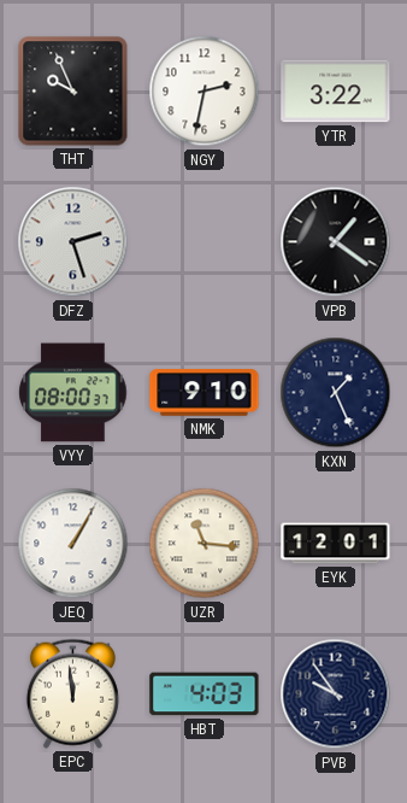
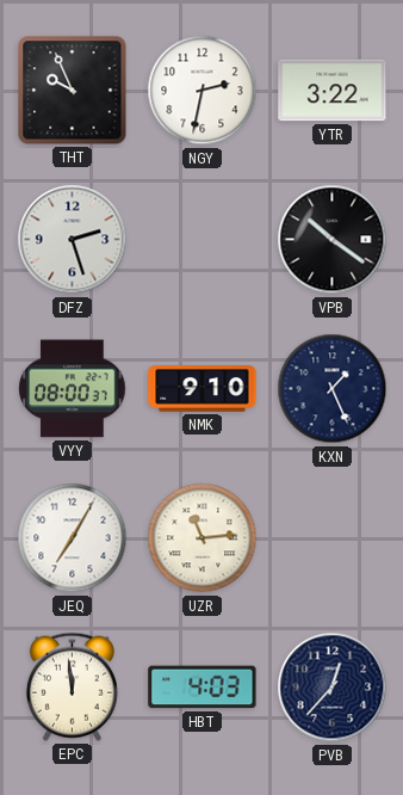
VPB: 1:21 -> 10:21 (333, 240)
JEQ: 1:05 -> 7:05 (73, 538)
UZR: 11:16 -> 11:14 (203, 538)
EYK: 12:01 -> none (336, 544)
PVB: 9:54 -> 12:37 (333, 688)
